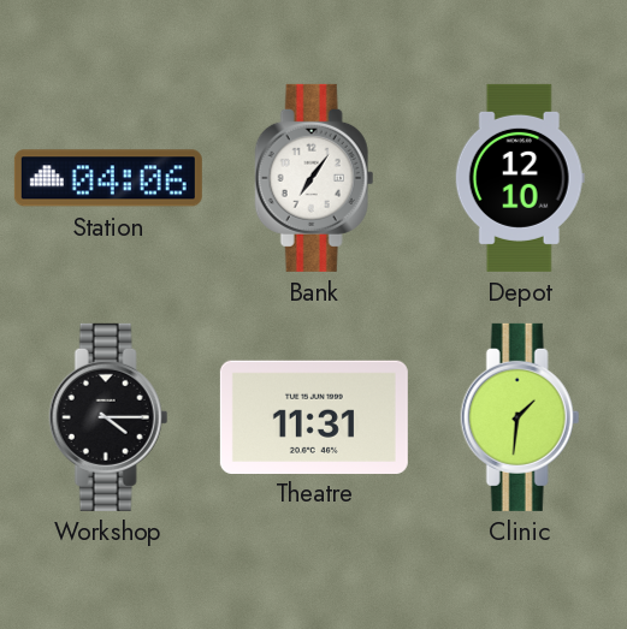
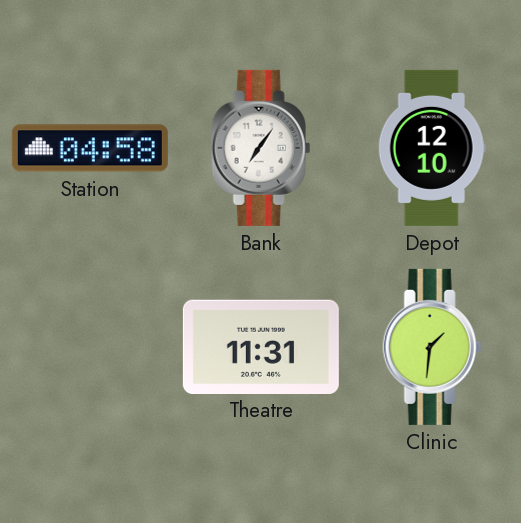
Station: 04:06 -> 04:58 (90, 148)
Workshop: 4:15 -> none (108, 417)
